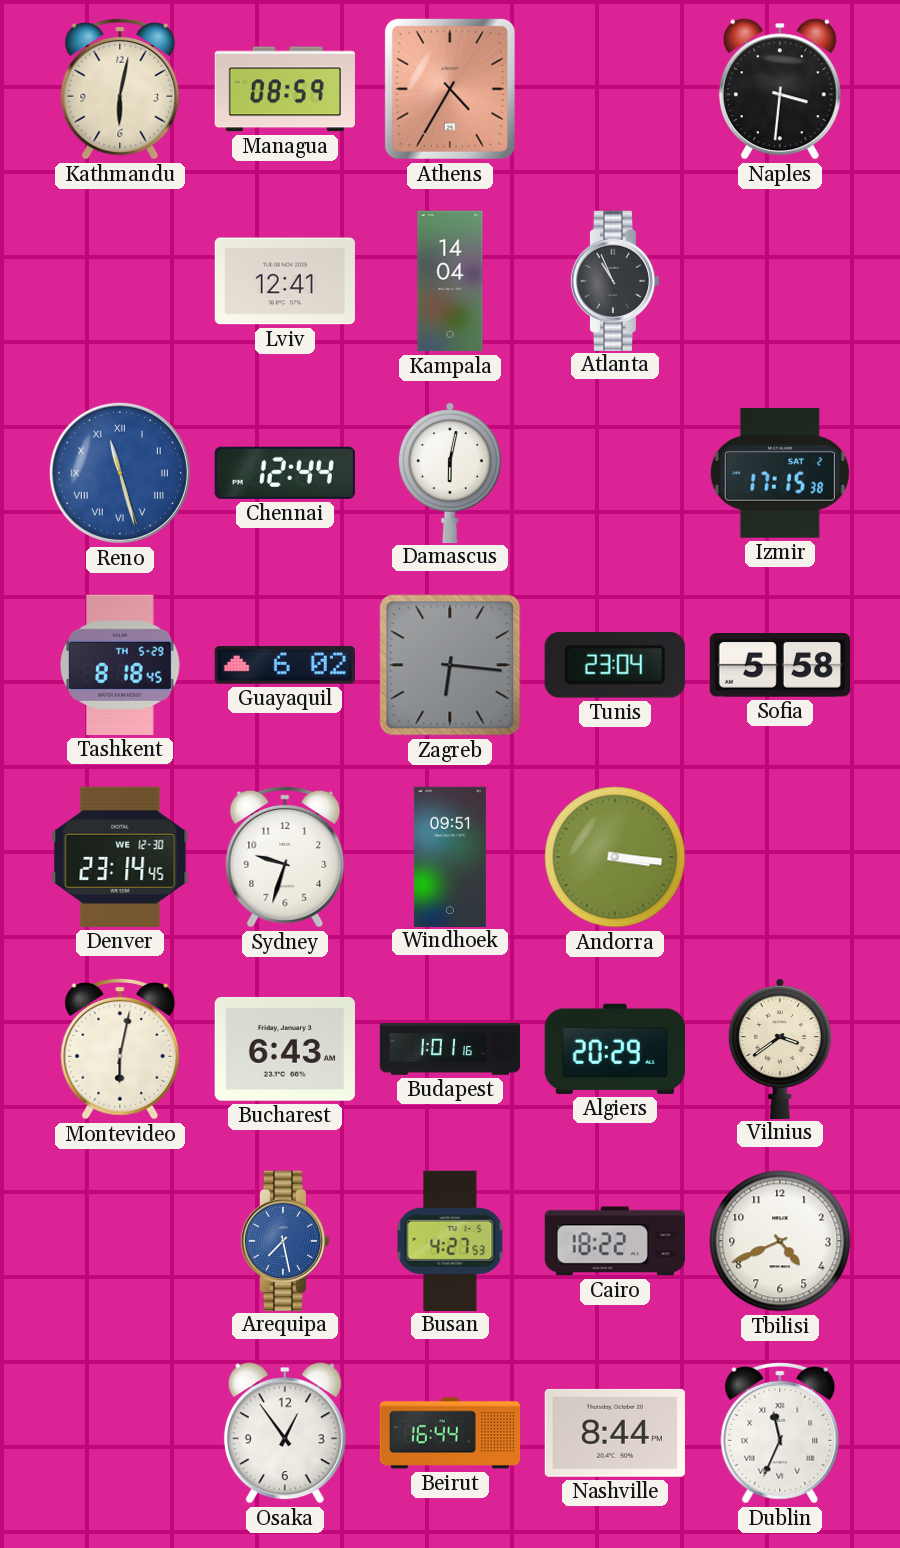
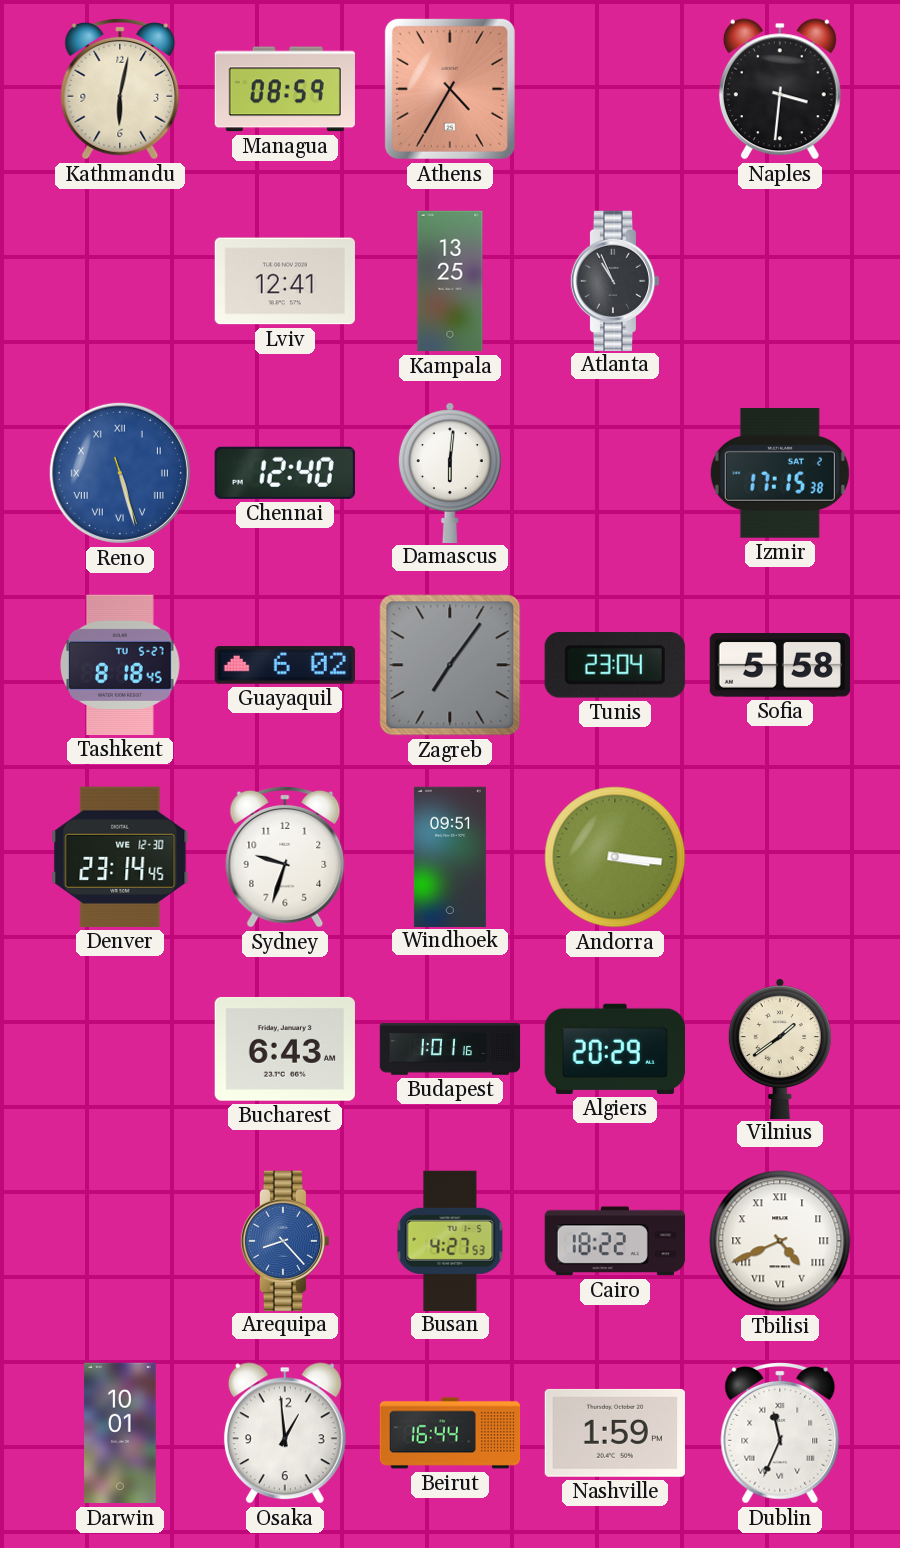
Kampala: 14:04 -> 13:25 (450, 281)
Reno: 11:27 -> 5:27 (120, 473)
Chennai: 12:44 -> 12:40 (285, 473)
Damascus: 6:02 -> 6:01 (450, 472)
Tashkent date: TH 5-29 -> TU 5-27 (121, 665)
Zagreb: 6:16 -> 7:06 (450, 665)
Montevideo: 6:02 -> none (120, 1049)
Vilnius: 3:39 -> 1:39 (780, 1048)
Arequipa: 7:28 -> 8:23 (285, 1240)
Tbilisi numerals: Arabic -> Roman (780, 1241)
Darwin: none -> 10:01 (120, 1433)
Osaka: 12:54 -> 12:59 (285, 1433)
Nashville: 8:44 -> 1:59 (615, 1433)
